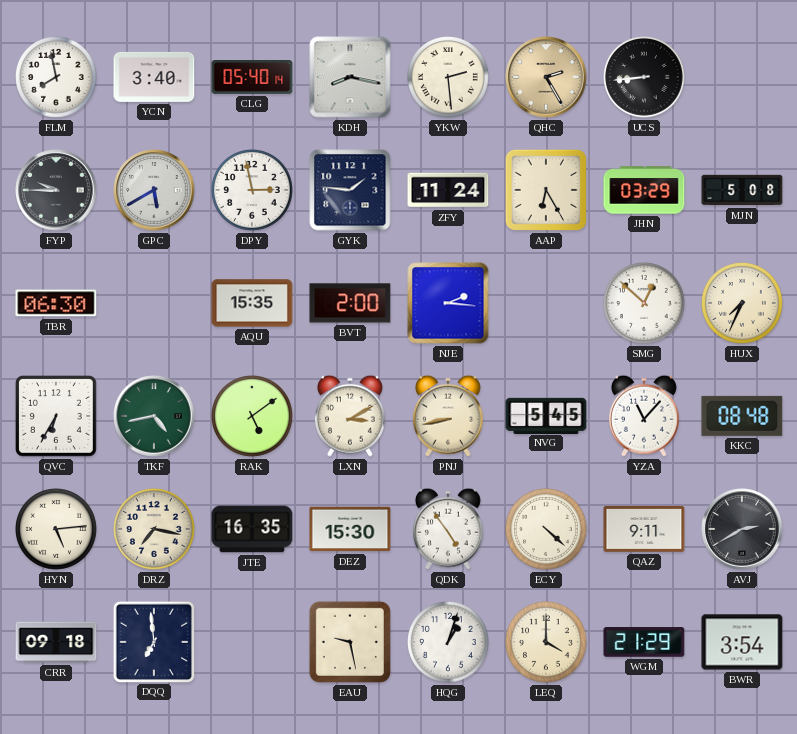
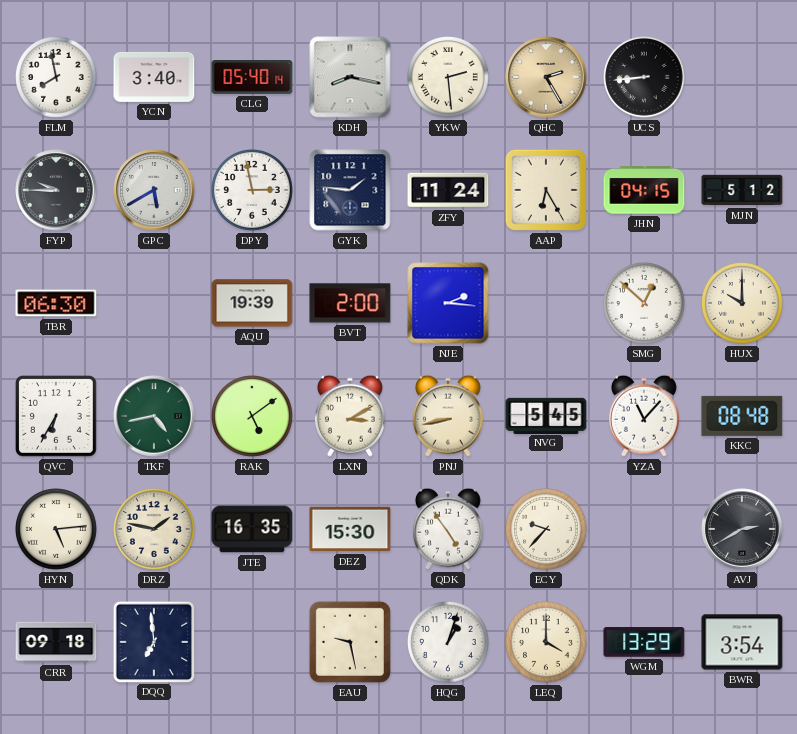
JHN: 03:29 -> 04:15 (644, 190)
MJN: 5:08 -> 5:12 (742, 190)
AQU: 15:35 -> 19:39 (252, 303)
HUX: 7:34 -> 10:00 (743, 304)
DRZ: 7:17 -> 1:47 (155, 530)
ECY: 4:22 -> 9:37 (547, 530)
QAZ: 9:11 -> none (644, 530)
WGM: 21:29 -> 13:29 (644, 642)
